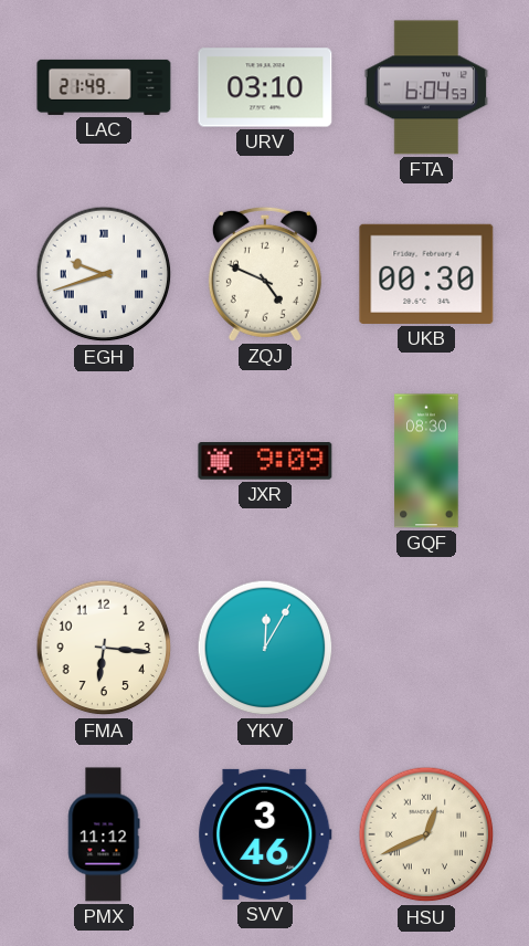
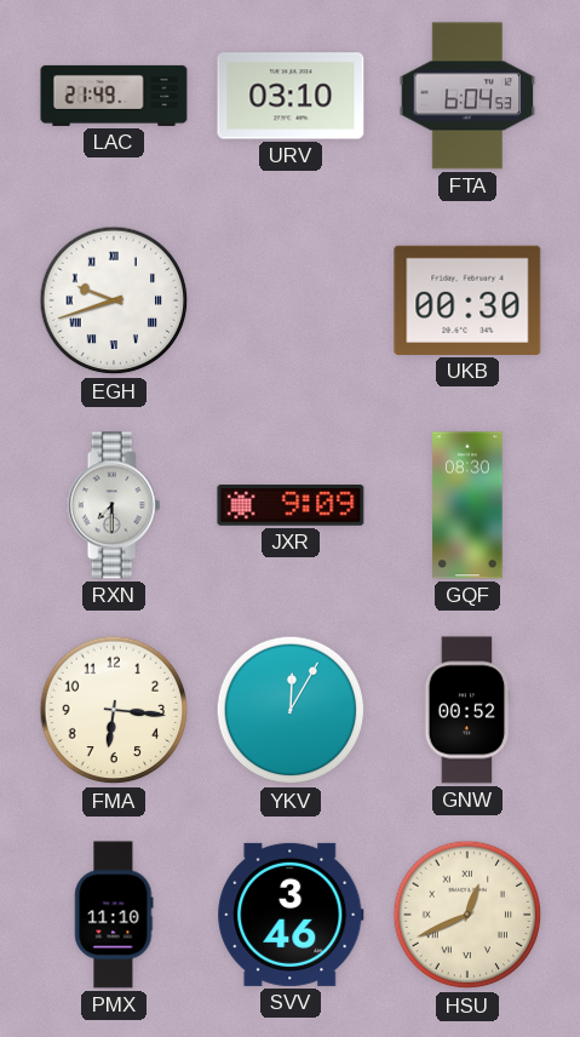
ZQJ: 4:49 -> none (265, 274)
RXN: none -> 7:30 (114, 505)
GNW: none -> 00:52 (467, 710)
PMX: 11:12 -> 11:10 (114, 915)
